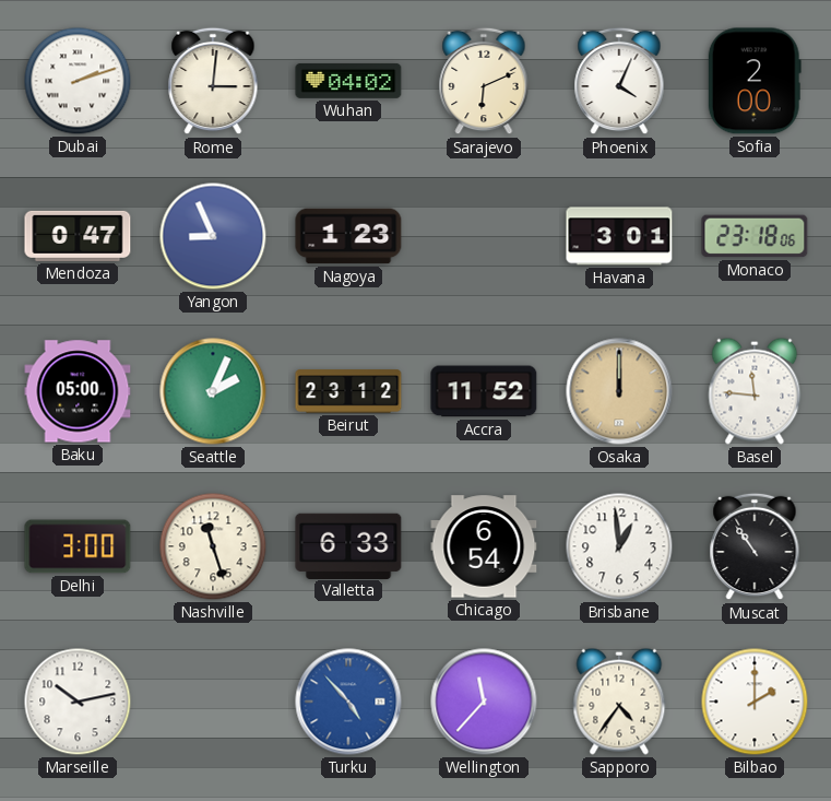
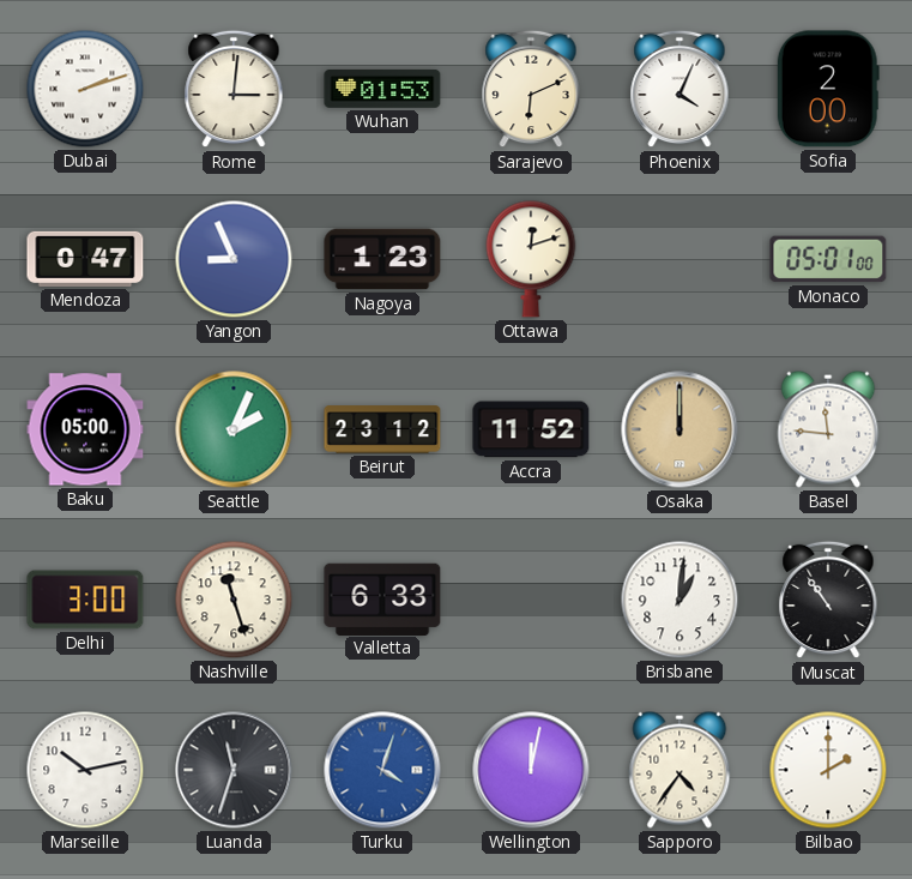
Wuhan: 04:02 -> 01:53 (382, 89)
Ottawa: none -> 12:12 (531, 259)
Havana: 3:01 -> none (619, 236)
Monaco: 23:18 -> 05:01 (828, 259)
Chicago: 6:54 -> none (484, 546)
Brisbane: 12:59 -> 1:01 (680, 600)
Luanda: none -> 11:33 (234, 770)
Turku: 4:53 -> 4:03 (382, 770)
Wellington: 11:37 -> 12:02 (531, 770)
